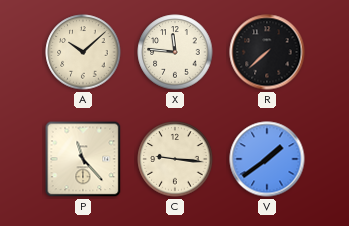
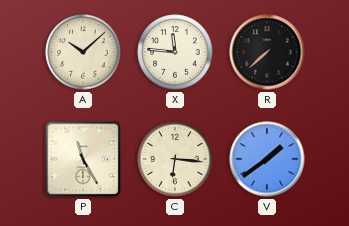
P: 11:23 -> 11:25 (83, 159)
C: 9:16 -> 6:16 (175, 159)
